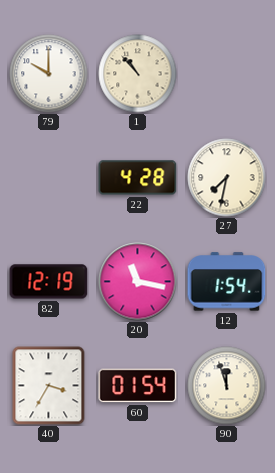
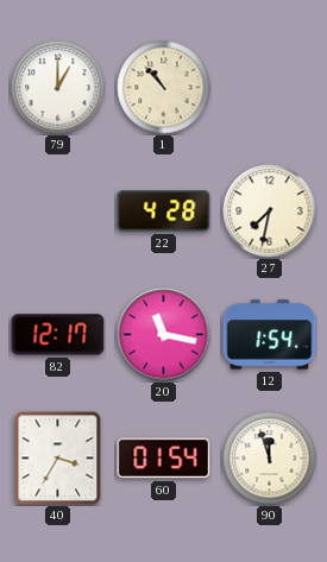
79: 10:00 -> 1:00 (58, 88)
82: 12:19 -> 12:17 (58, 335)
